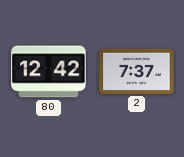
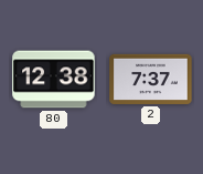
80: 12:42 -> 12:38 (54, 80)
